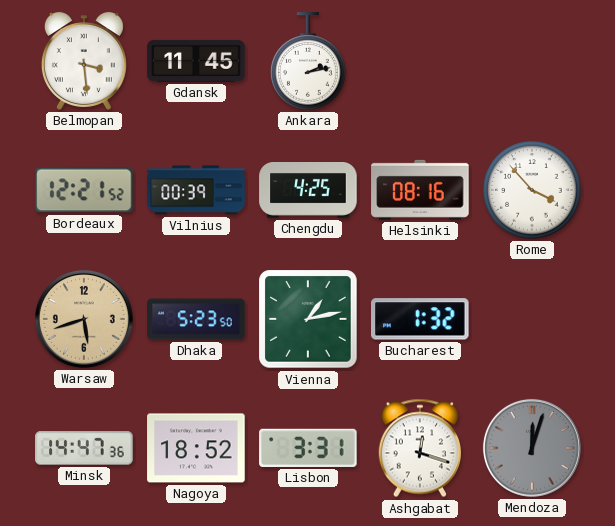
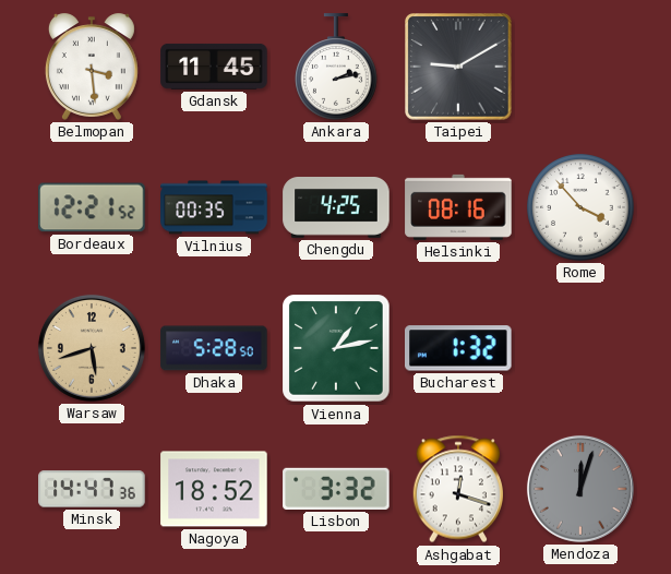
Taipei: none -> 9:10 (459, 68)
Vilnius: 00:39 -> 00:35 (214, 207)
Dhaka: 5:23 -> 5:28 (214, 348)
Lisbon: 3:31 -> 3:32 (336, 489)
